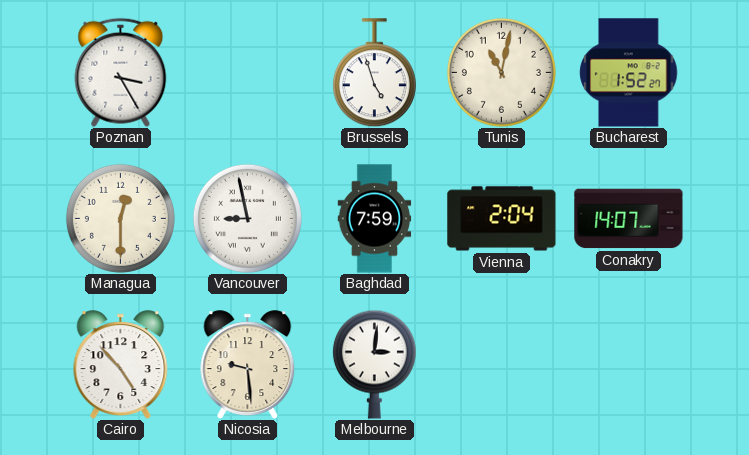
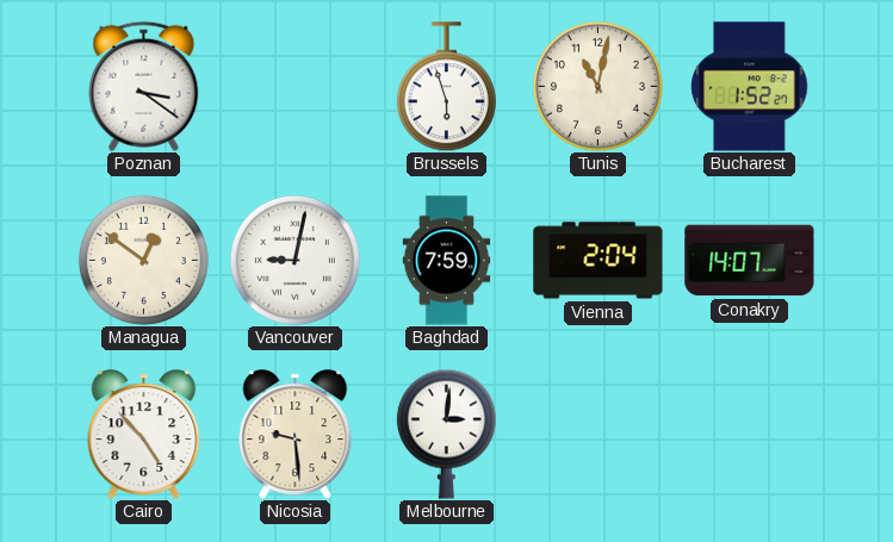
Poznan: 3:25 -> 3:21 (144, 86)
Brussels: 4:57 -> 5:57 (446, 87)
Managua: 12:30 -> 12:51 (143, 260)
Vancouver: 8:58 -> 9:02 (294, 260)
